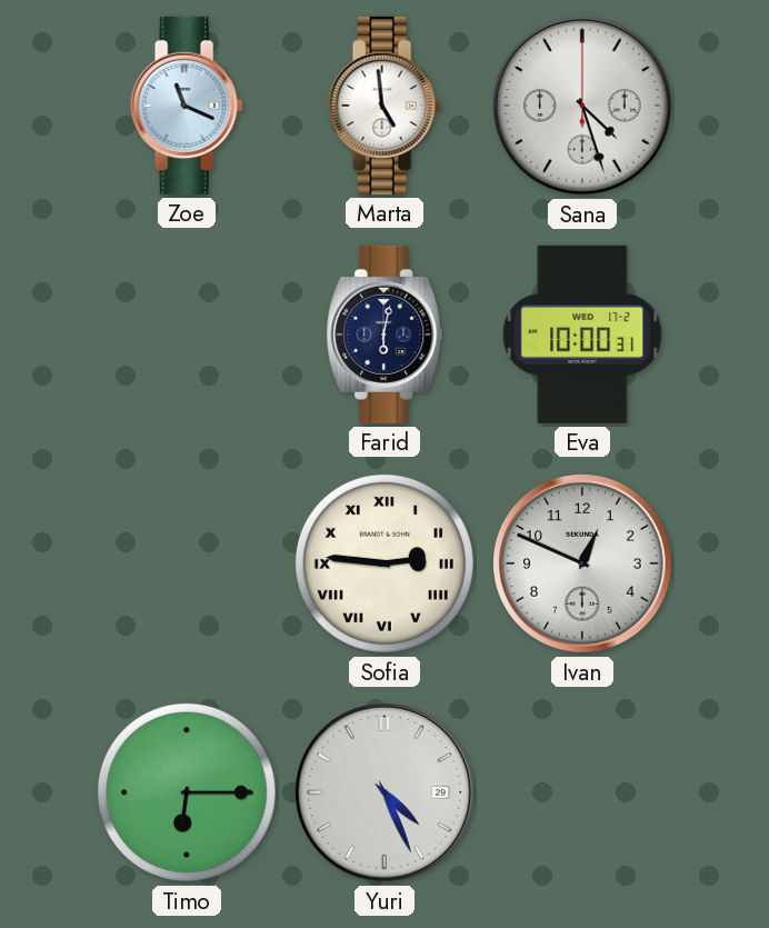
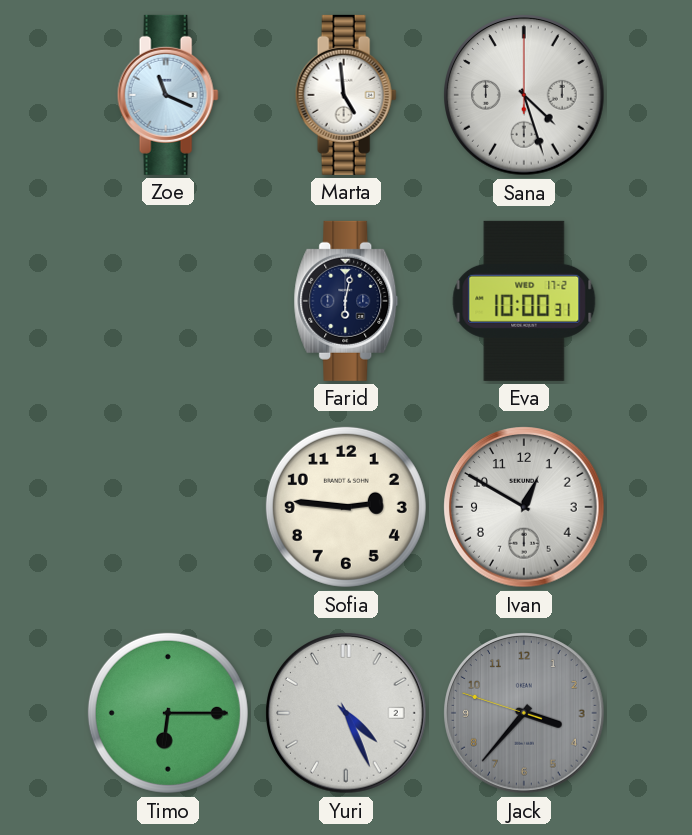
Sofia numerals: Roman -> Arabic (346, 507)
Ivan: 12:49 -> 12:50 (524, 507)
Yuri date: 29 -> 2 (346, 713)
Jack: none -> 3:36 (524, 713)
